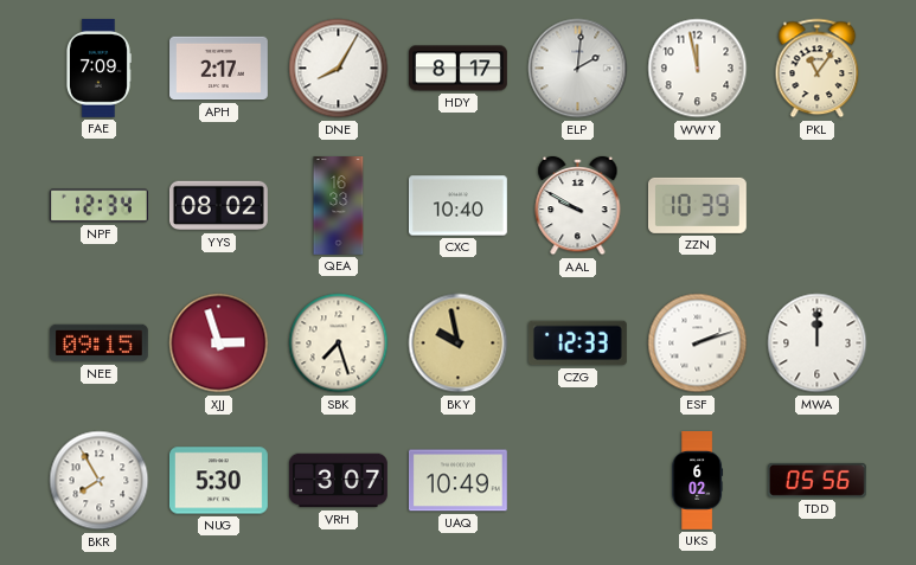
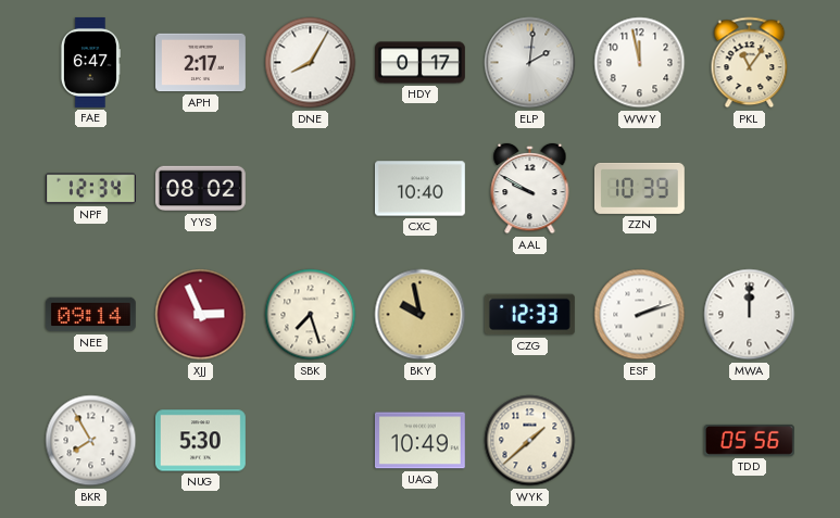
FAE: 7:09 -> 6:47 (90, 63)
HDY: 8:17 -> 0:17 (421, 63)
QEA: 16:33 -> none (339, 206)
NEE: 09:15 -> 09:14 (90, 315)
XJJ: 2:57 -> 2:56 (201, 315)
VRH: 3:07 -> none (338, 481)
WYK: none -> 1:38 (530, 441)
UKS: 6:02 -> none (698, 481)
